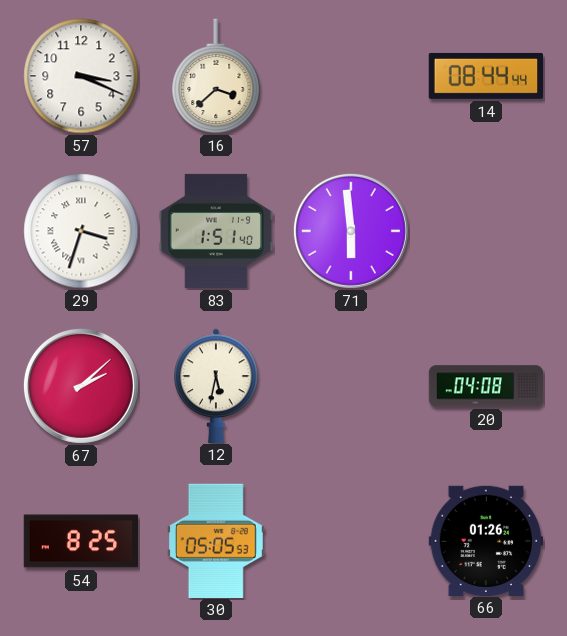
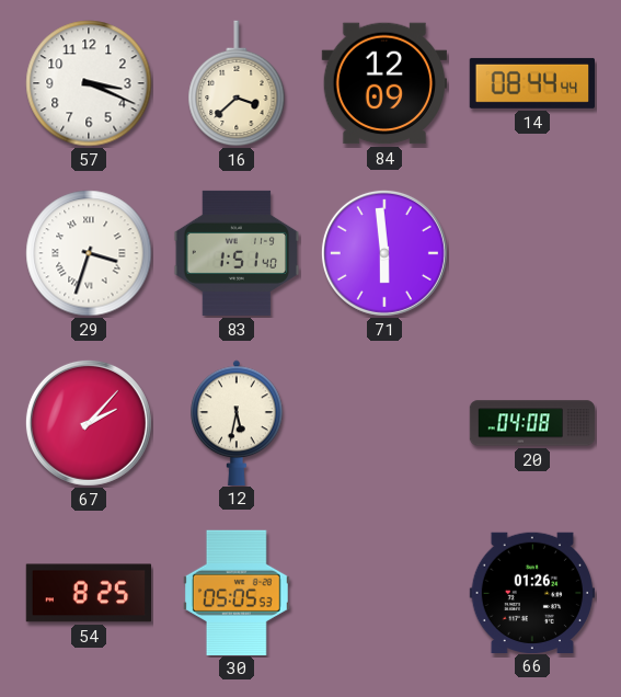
84: none -> 12:09 (383, 83)
67: 2:08 -> 2:07 (89, 423)
